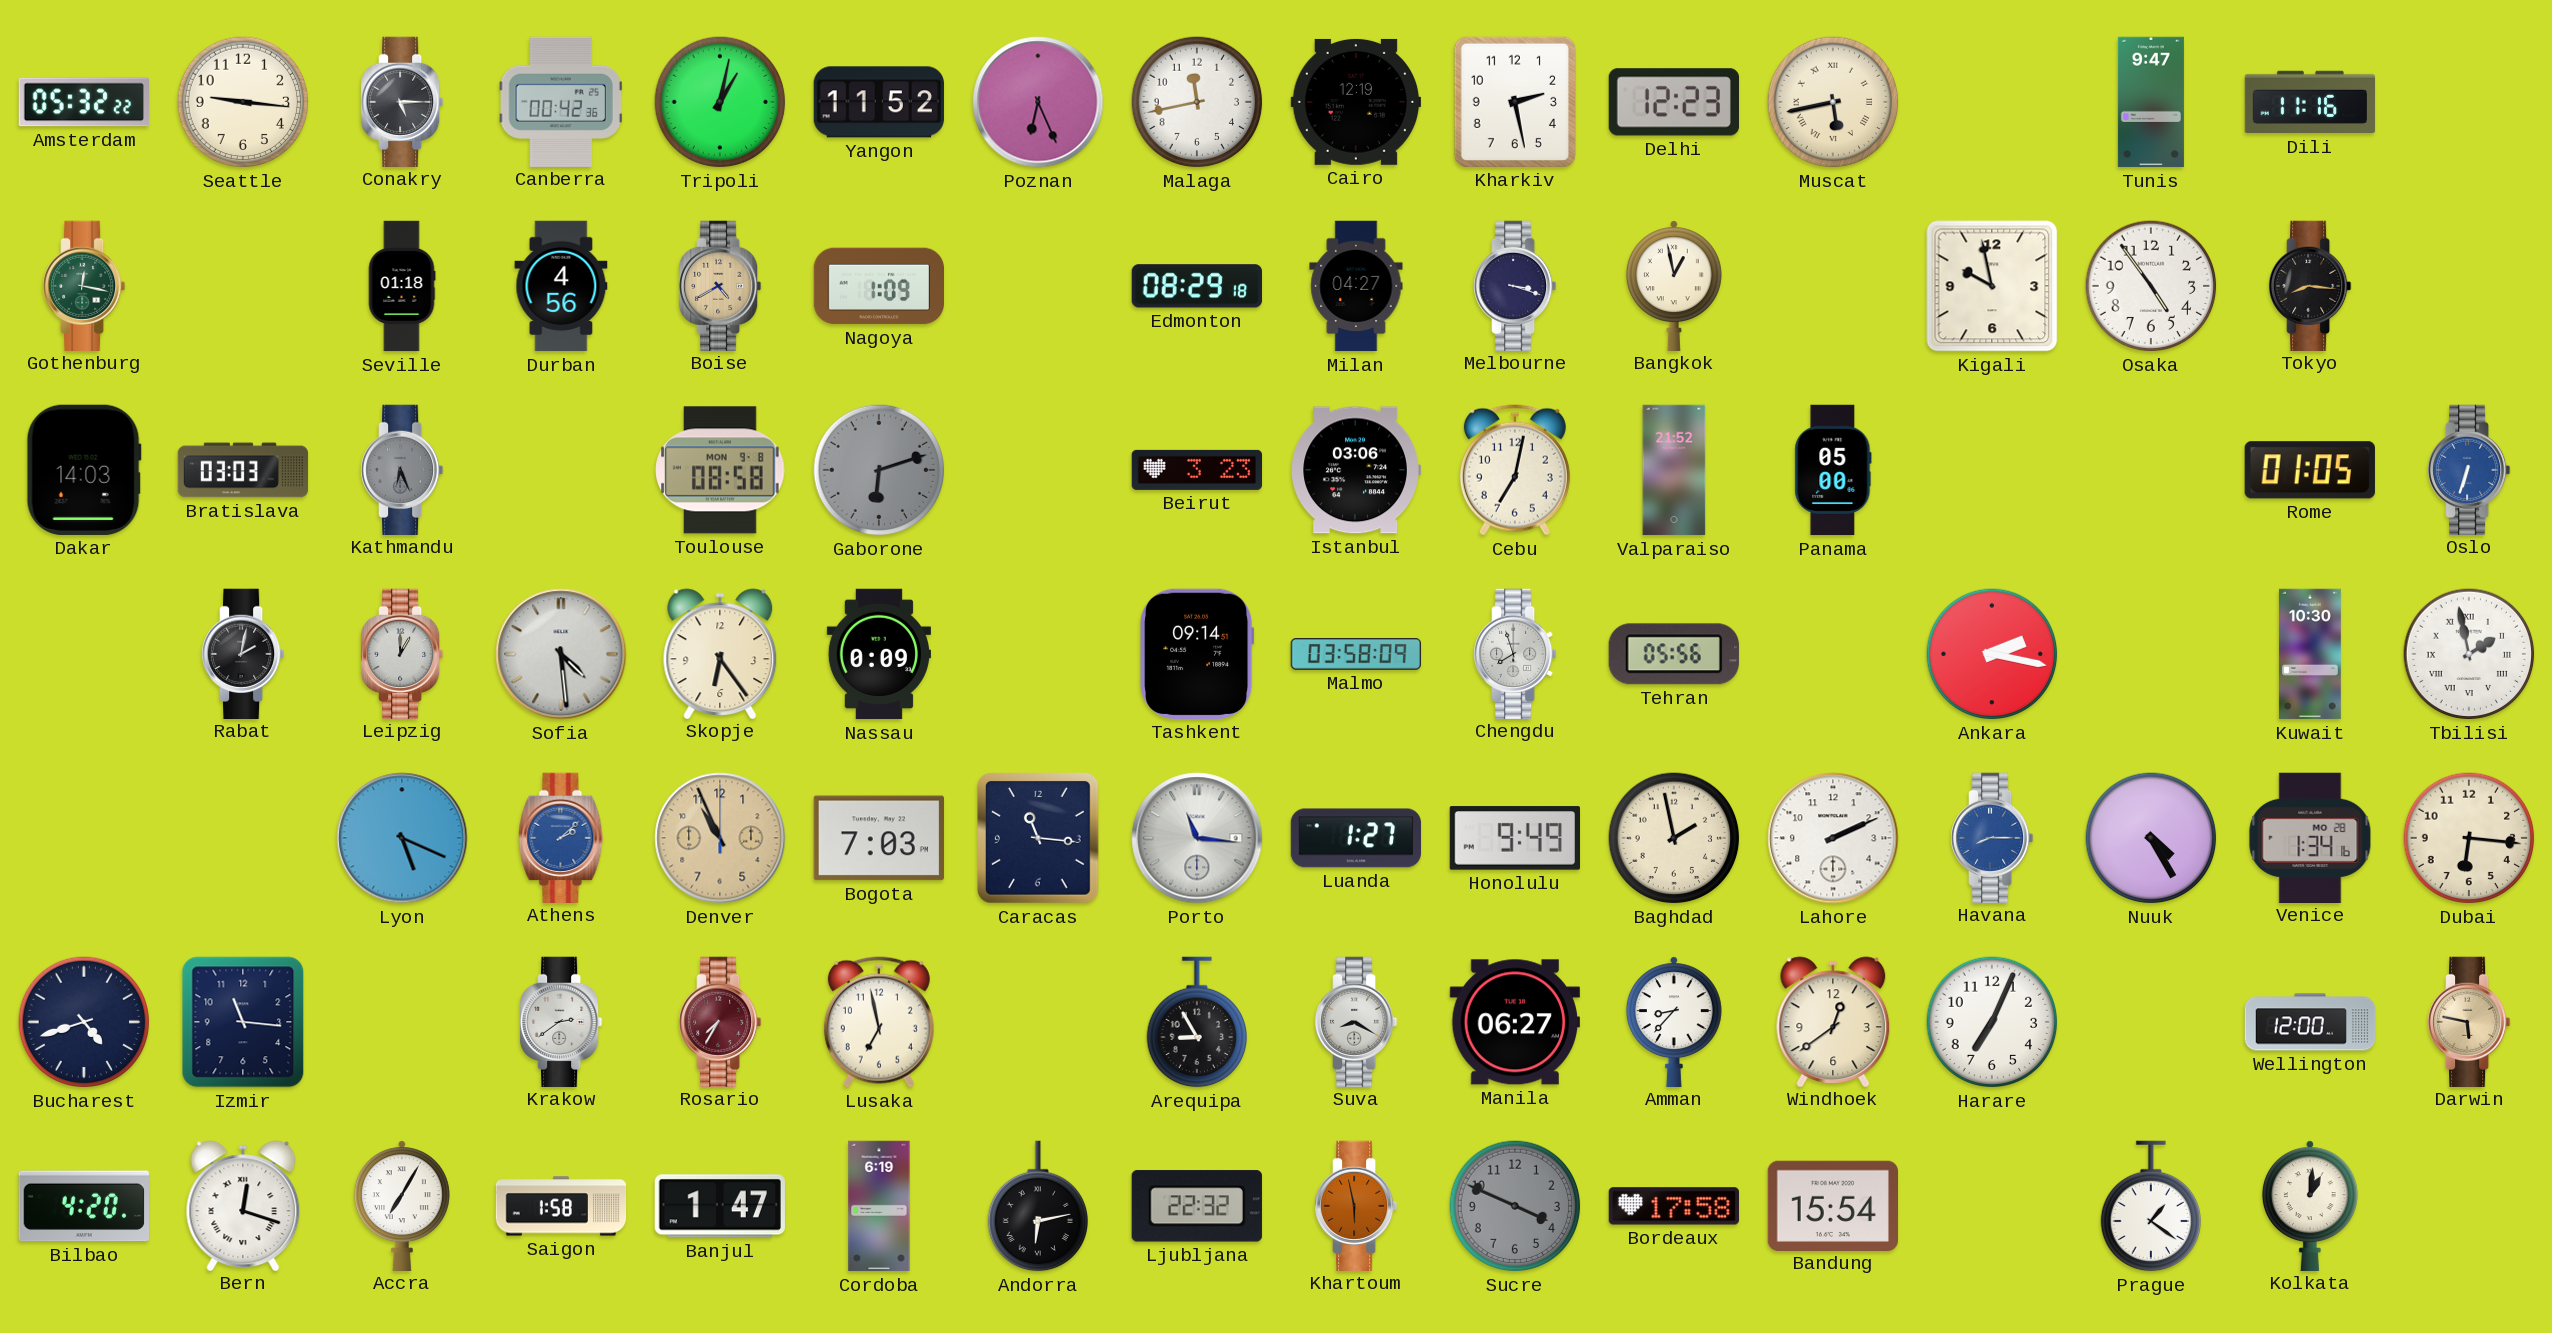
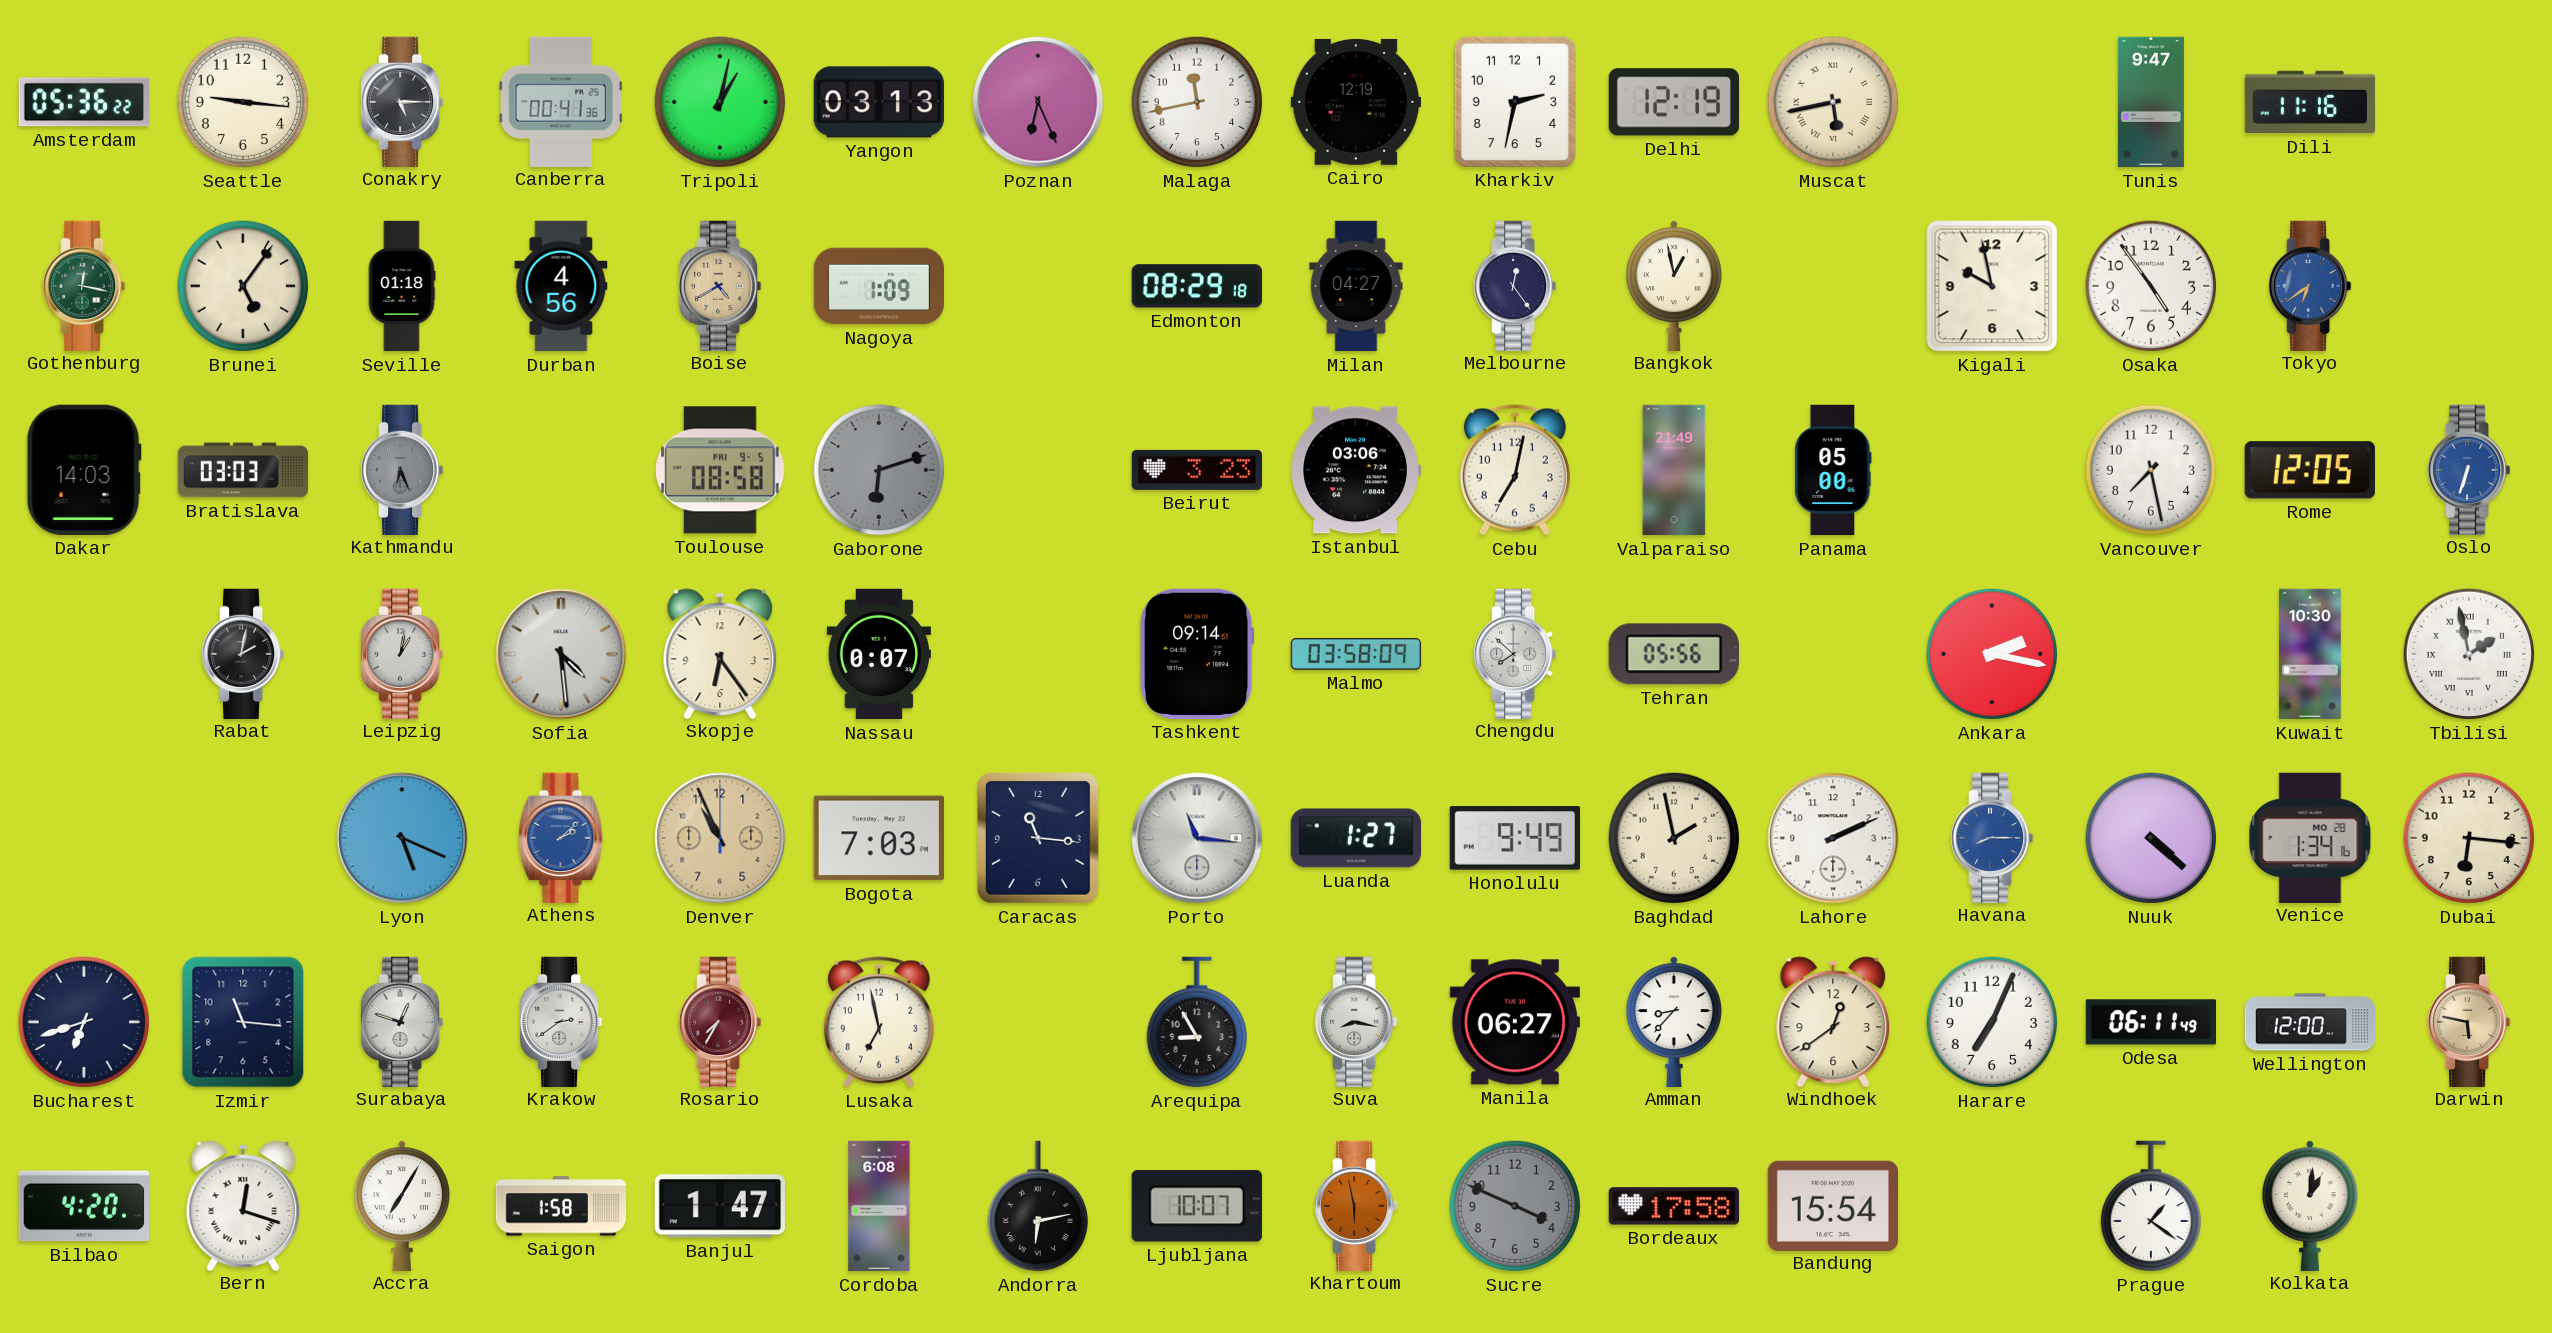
Amsterdam: 05:32 -> 05:36 (83, 102)
Canberra: 00:42 -> 00:41 (561, 101)
Yangon: 11:52 -> 03:13 (879, 102)
Kharkiv: 2:28 -> 2:32 (1515, 102)
Delhi: 12:23 -> 12:19 (1673, 102)
Brunei: none -> 5:06 (243, 286)
Melbourne: 3:18 -> 12:24 (1516, 285)
Tokyo: 8:16 -> 6:39 (2311, 285)
Tokyo dial: black -> blue (2311, 285)
Toulouse date: MON 9-8 -> FRI 9-5 (720, 470)
Valparaiso: 21:52 -> 21:49 (1674, 470)
Vancouver: none -> 7:28 (2151, 470)
Rome: 01:05 -> 12:05 (2310, 470)
Leipzig: 1:00 -> 1:02 (403, 653)
Nassau: 0:09 -> 0:07 (879, 654)
Chengdu: 7:57 -> 7:52 (1516, 653)
Nuuk: 4:25 -> 4:22 (2151, 838)
Bucharest: 4:42 -> 6:42 (84, 1022)
Surabaya: none -> 12:48 (403, 1021)
Suva: 8:20 -> 8:17 (1357, 1021)
Odesa: none -> 06:11 (2150, 1022)
Cordoba: 6:19 -> 6:08 (879, 1206)
Ljubljana: 22:32 -> 10:07 (1197, 1206)
